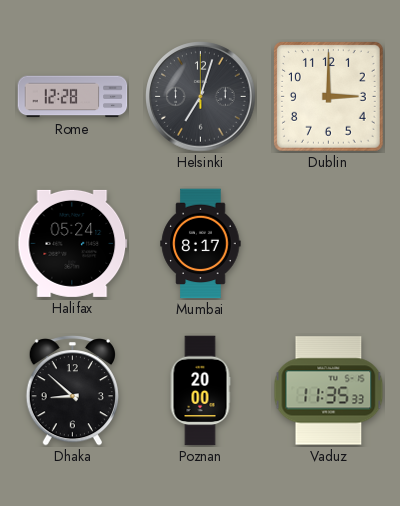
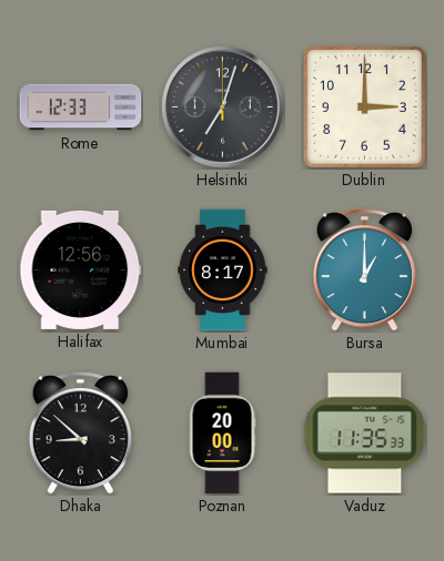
Rome: 12:28 -> 12:33 (81, 108)
Halifax: 05:24 -> 12:56 (81, 269)
Bursa: none -> 1:00 (364, 271)
